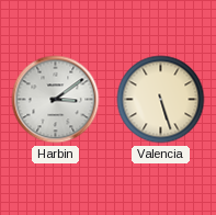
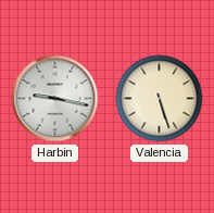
Harbin: 3:09 -> 9:17 (55, 99)
